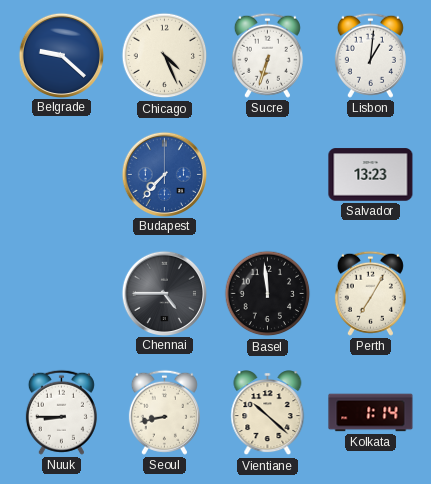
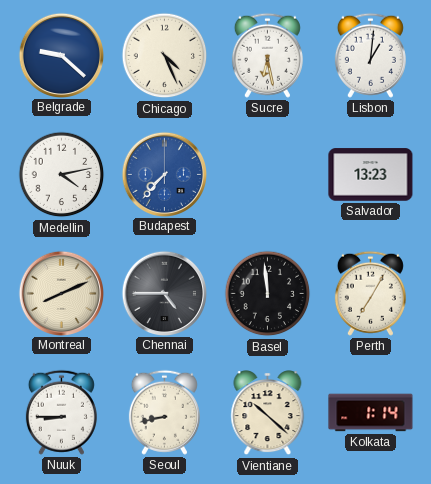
Sucre: 6:33 -> 6:28 (267, 55)
Medellin: none -> 4:13 (62, 175)
Montreal: none -> 8:11 (61, 293)
